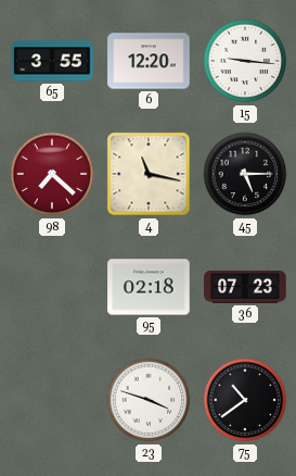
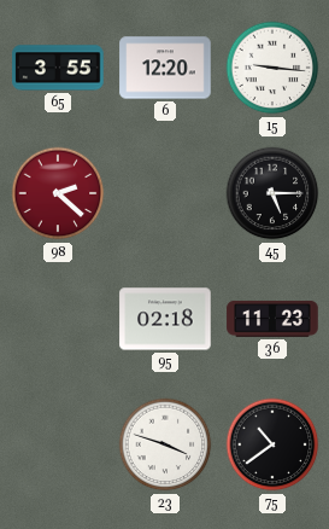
98: 7:22 -> 2:22 (58, 193)
4: 11:17 -> none (149, 174)
36: 07:23 -> 11:23 (272, 319)
